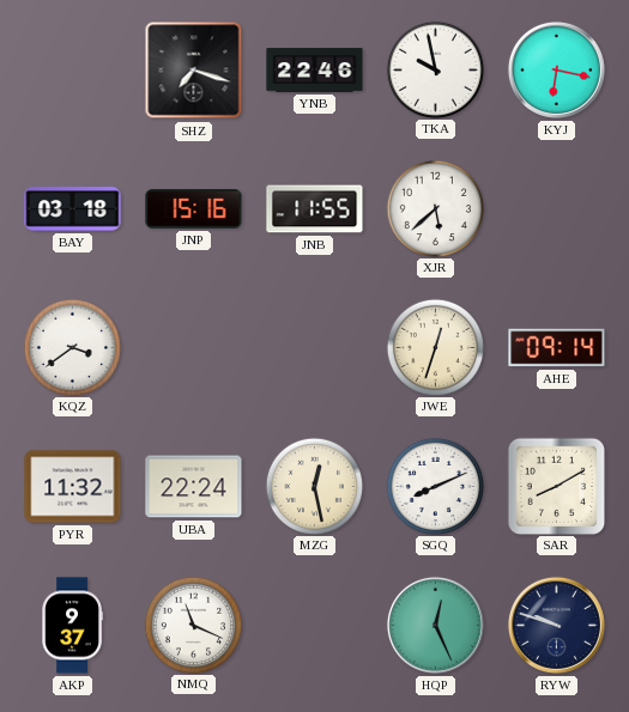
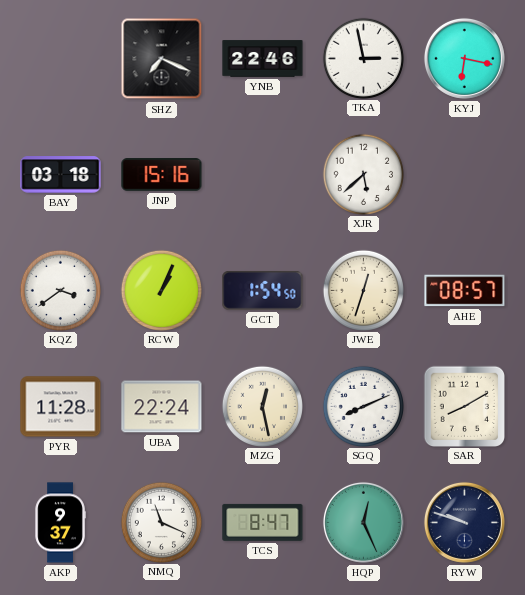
SHZ: 7:18 -> 7:19 (162, 59)
TKA: 9:58 -> 2:58 (363, 58)
JNB: 11:55 -> none (315, 209)
RCW: none -> 1:04 (161, 290)
GCT: none -> 1:54 (263, 290)
AHE: 09:14 -> 08:57 (465, 291)
PYR: 11:32 -> 11:28 (61, 407)
TCS: none -> 8:47 (263, 522)
